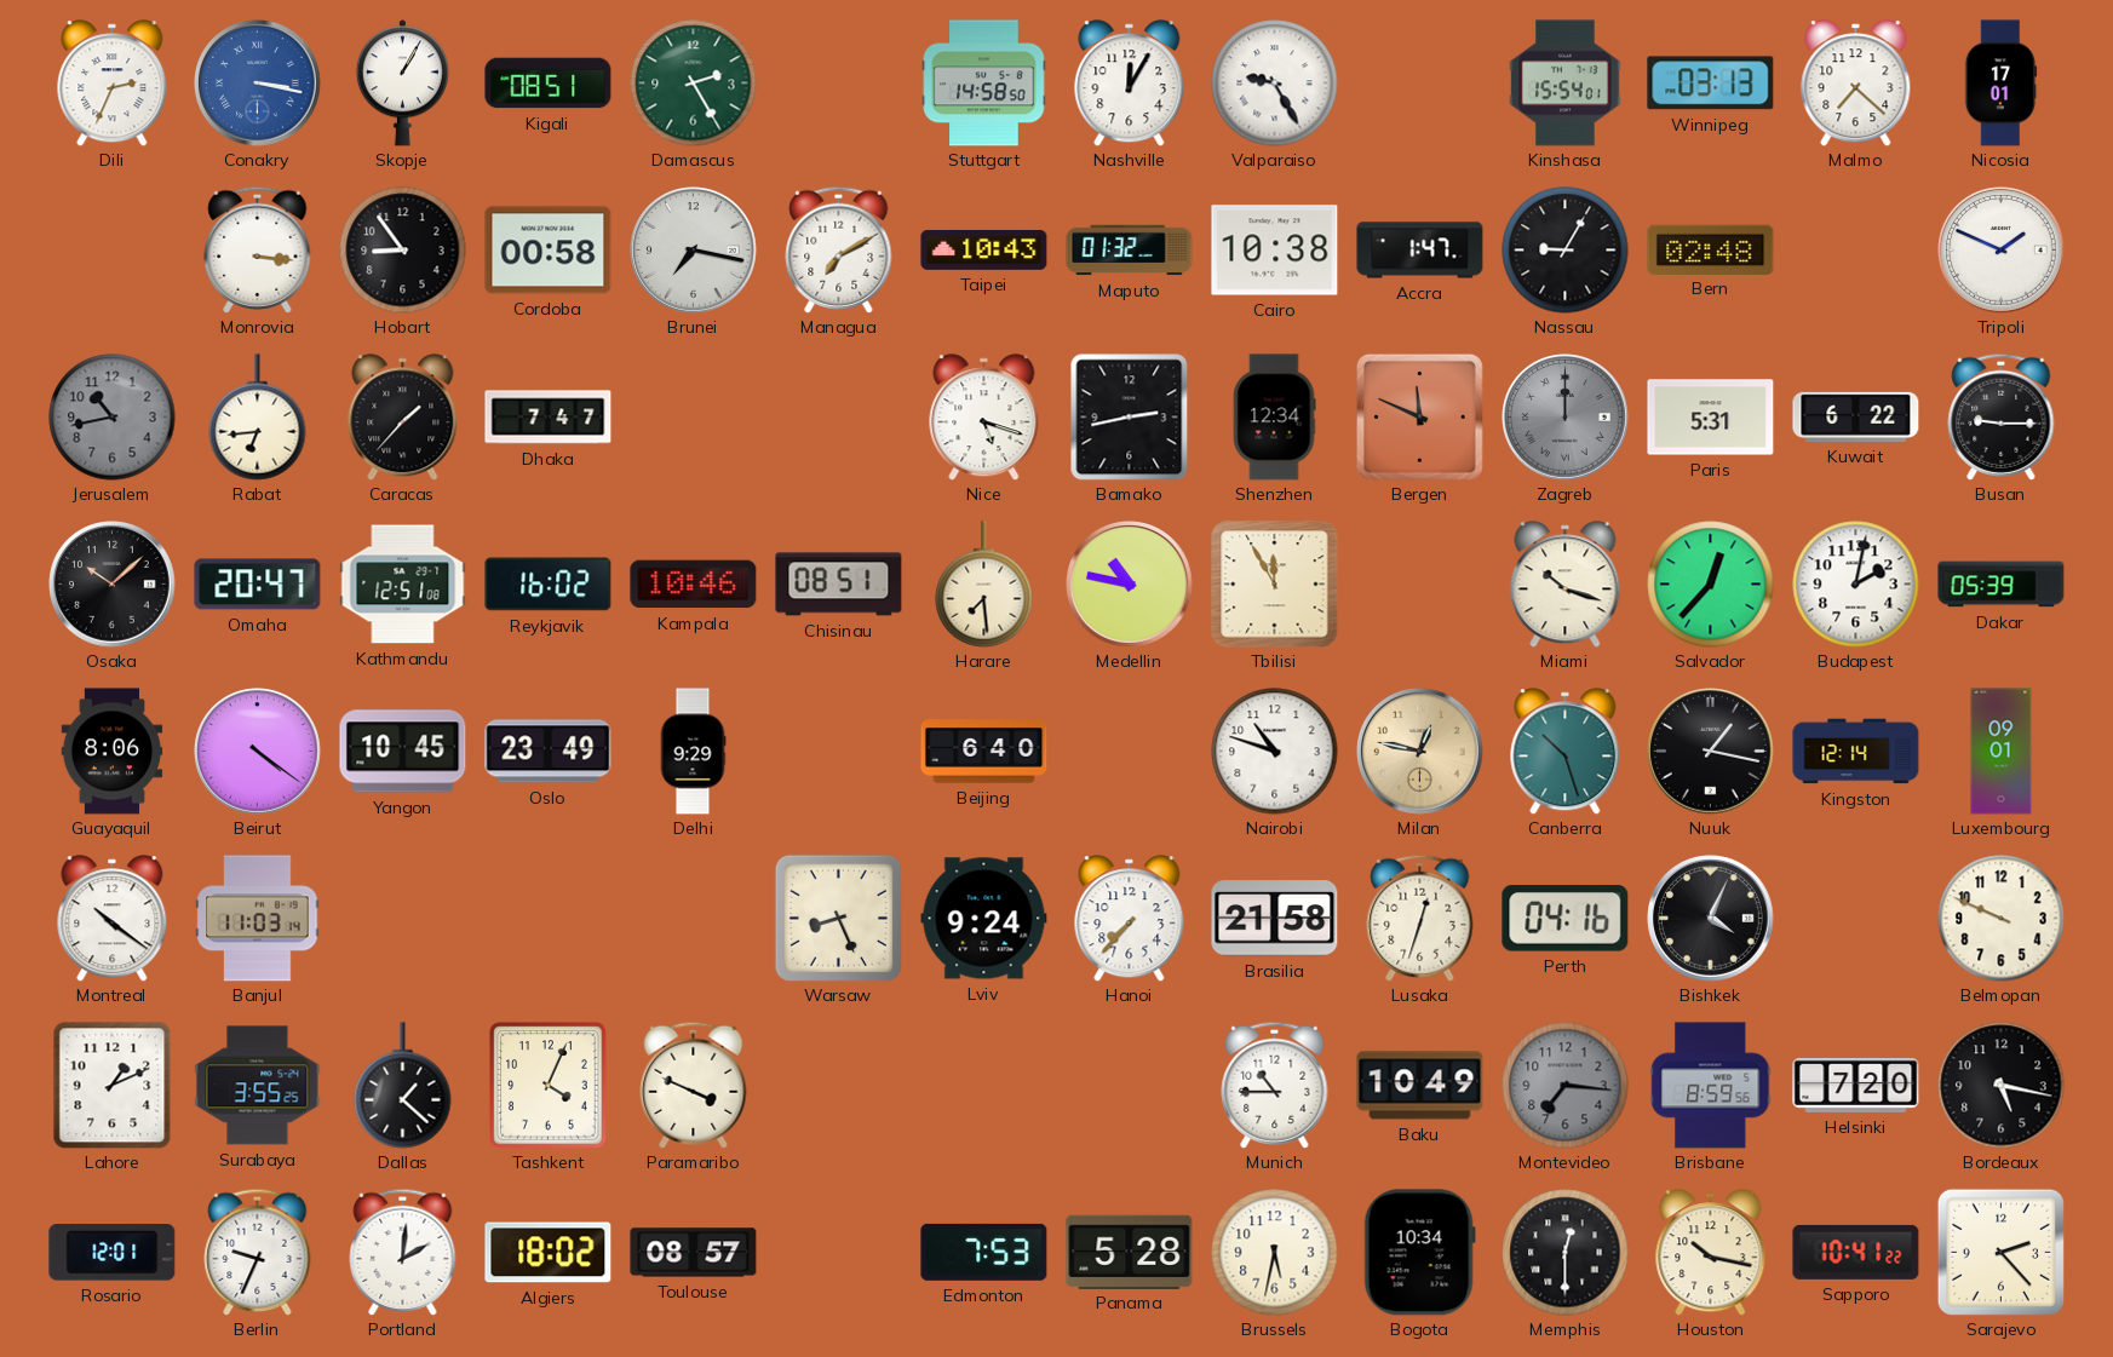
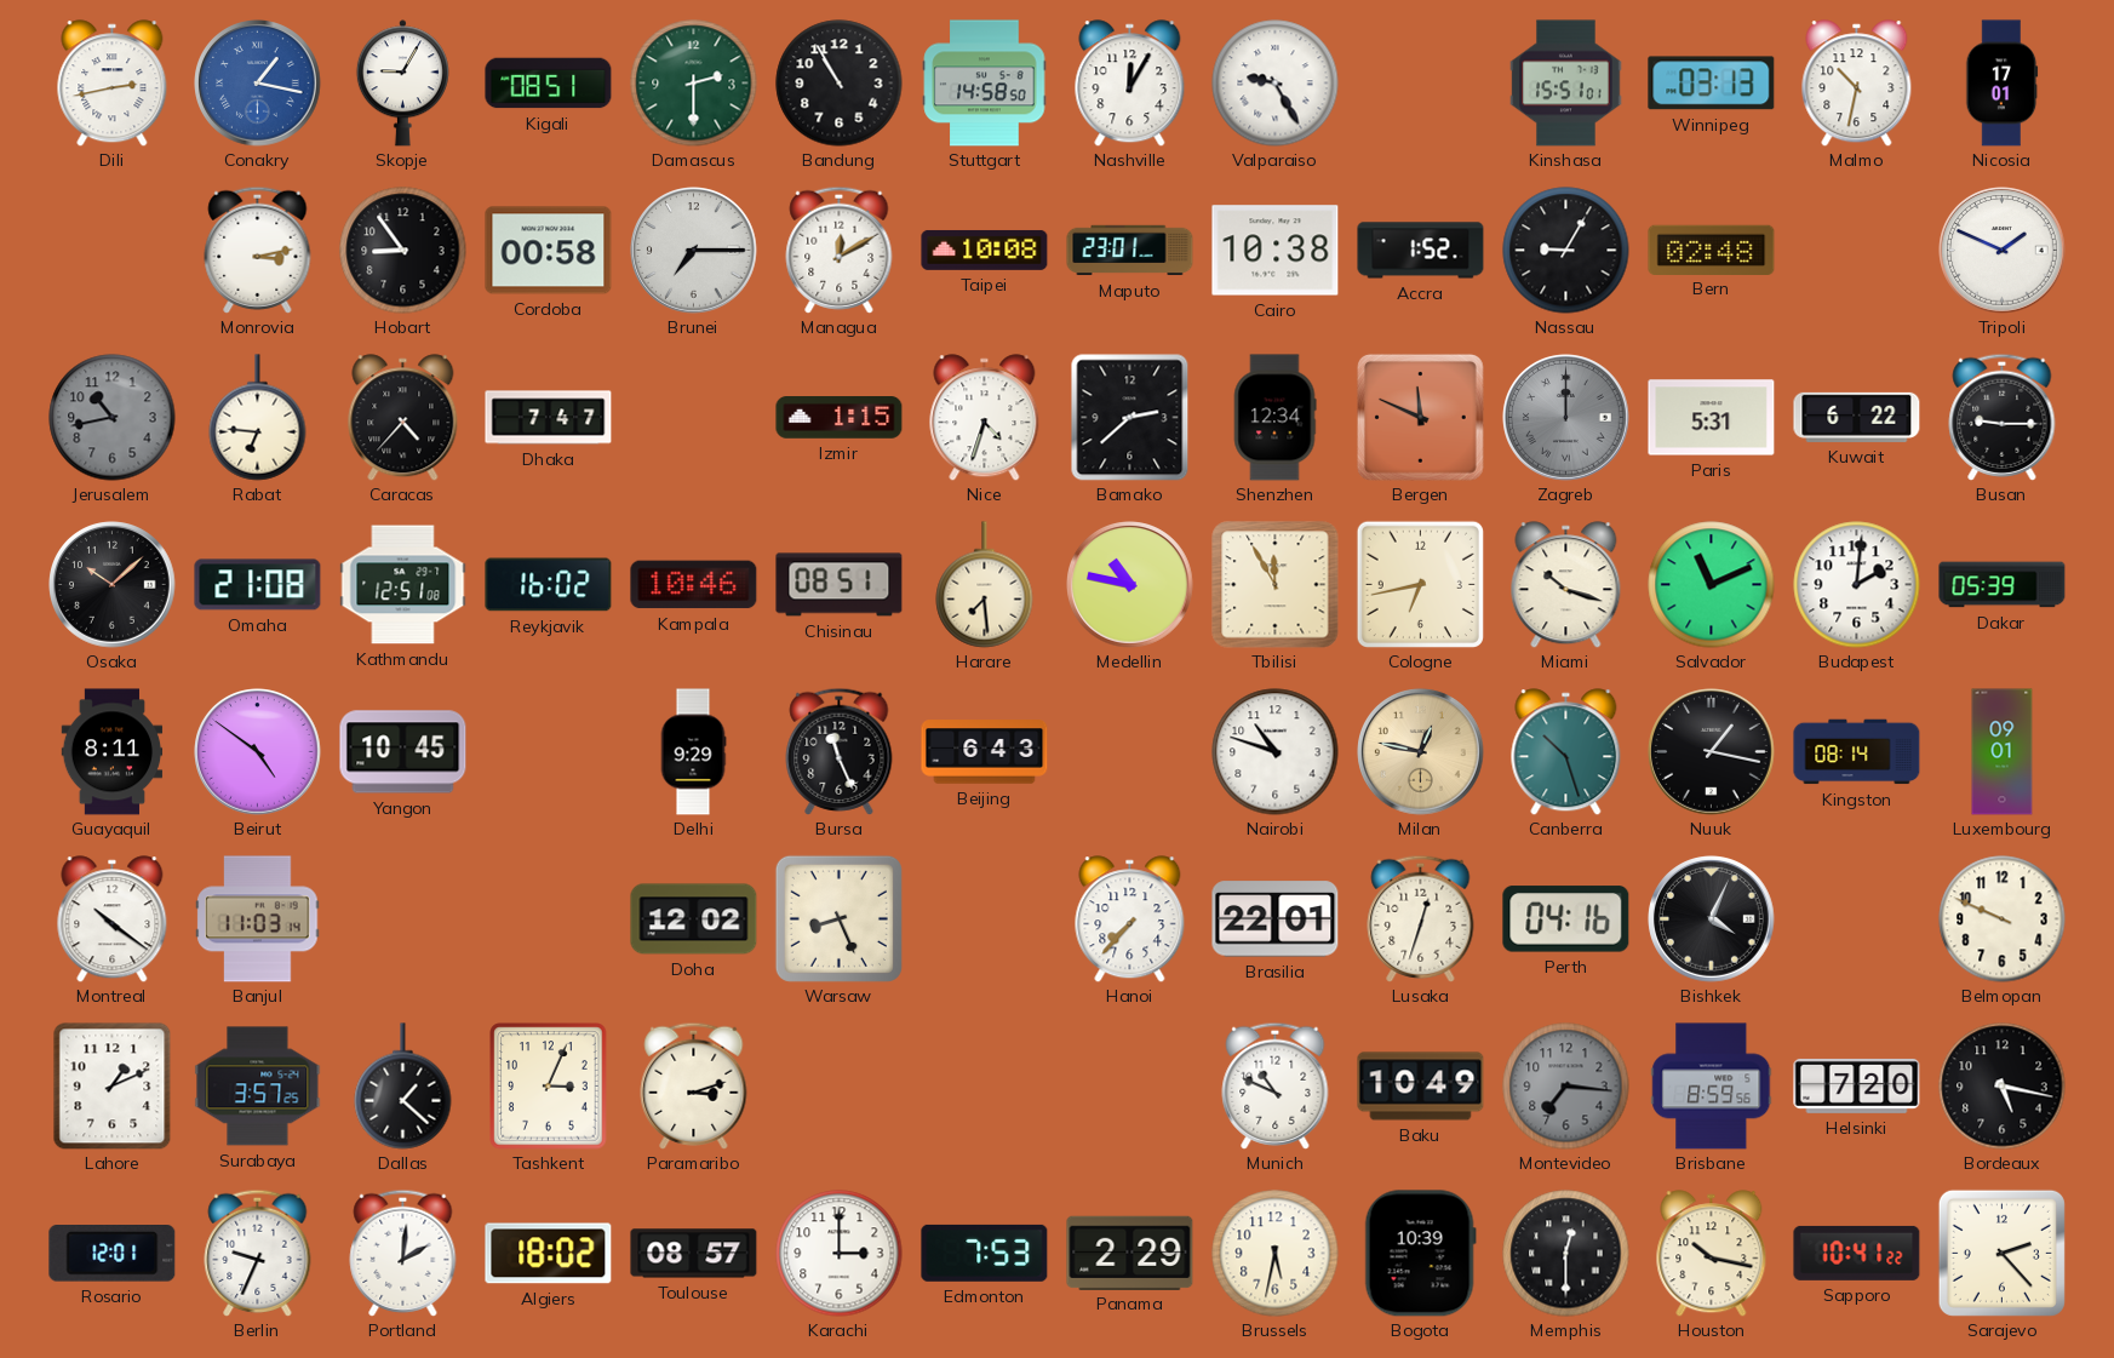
Dili: 2:34 -> 2:43 (113, 84)
Conakry: 3:17 -> 1:17 (258, 84)
Skopje: 1:05 -> 9:05 (402, 84)
Damascus: 2:25 -> 2:30 (694, 84)
Bandung: none -> 10:55 (840, 84)
Kinshasa: 15:54 -> 15:51 (1566, 84)
Malmo: 7:22 -> 10:32 (1857, 84)
Monrovia: 3:16 -> 3:13 (258, 250)
Brunei: 7:17 -> 7:15 (694, 251)
Managua: 7:10 -> 12:10 (840, 250)
Taipei: 10:43 -> 10:08 (985, 250)
Maputo: 01:32 -> 23:01 (1130, 251)
Accra: 1:47 -> 1:52 (1421, 251)
Rabat: 6:44 -> 6:46 (258, 418)
Caracas: 1:37 -> 4:37 (403, 418)
Izmir: none -> 1:15 (840, 418)
Nice: 5:18 -> 4:33 (985, 418)
Bamako: 2:43 -> 2:38 (1130, 418)
Omaha: 20:47 -> 21:08 (258, 585)
Cologne: none -> 6:43 (1420, 584)
Salvador: 12:37 -> 11:11 (1712, 585)
Budapest: 2:02 -> 2:01 (1857, 585)
Guayaquil: 8:06 -> 8:11 (113, 752)
Beirut: 4:21 -> 4:51 (258, 752)
Oslo: 23:49 -> none (549, 752)
Bursa: none -> 11:26 (840, 751)
Beijing: 6:40 -> 6:43 (985, 752)
Kingston: 12:14 -> 08:14 (1857, 752)
Doha: none -> 12:02 (694, 919)
Lviv: 9:24 -> none (984, 919)
Brasilia: 21:58 -> 22:01 (1276, 919)
Surabaya: 3:55 -> 3:57 (258, 1087)
Tashkent: 4:04 -> 3:04 (549, 1087)
Paramaribo: 3:49 -> 3:12 (694, 1085)
Munich: 10:45 -> 10:49 (1276, 1085)
Karachi: none -> 3:00 (840, 1254)
Panama: 5:28 -> 2:29 (1130, 1253)
Bogota: 10:34 -> 10:39 (1420, 1254)
